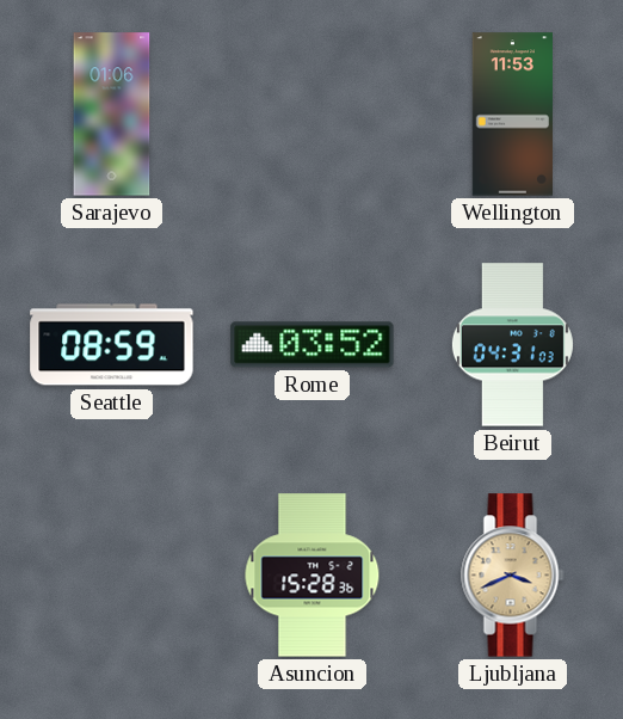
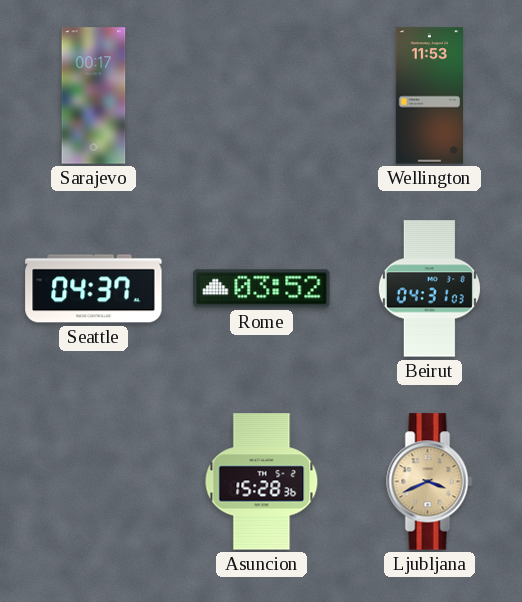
Sarajevo: 01:06 -> 00:17 (94, 96)
Seattle: 08:59 -> 04:37 (94, 289)
